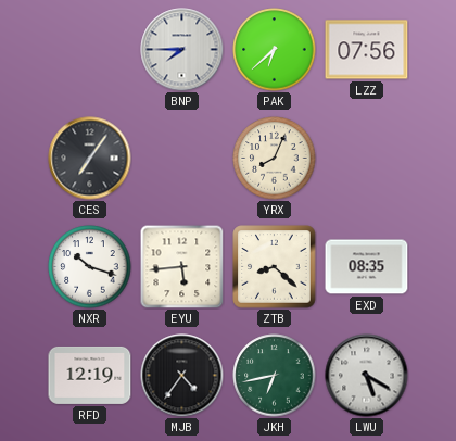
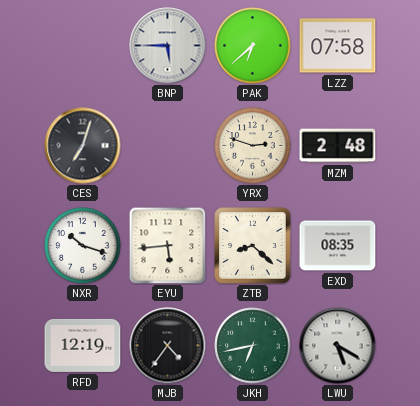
BNP: 7:45 -> 5:45 (168, 46)
LZZ: 07:56 -> 07:58 (338, 46)
CES: 7:06 -> 7:03 (83, 146)
YRX: 8:04 -> 2:48 (253, 146)
MZM: none -> 2:48 (338, 146)
